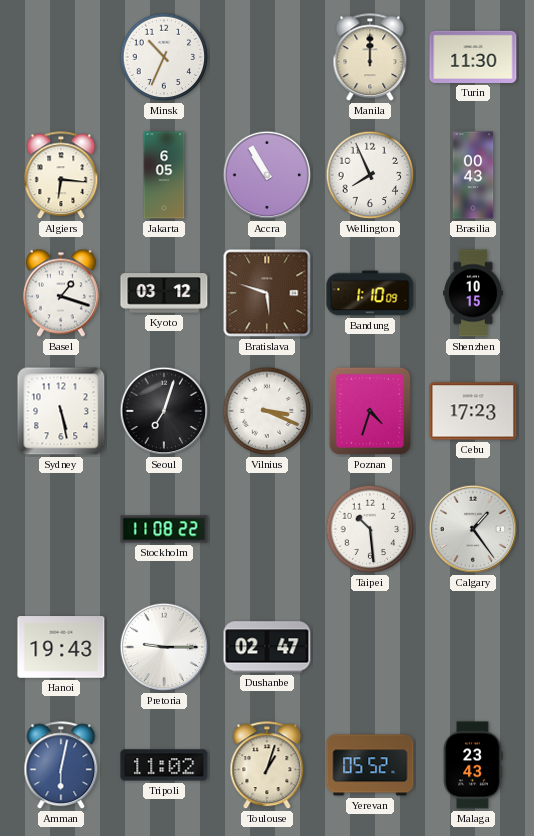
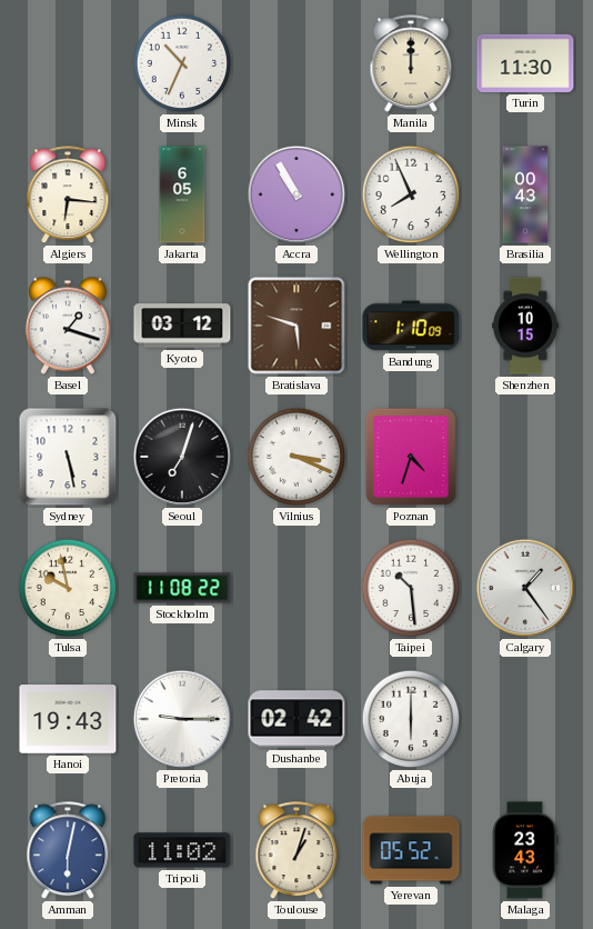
Cebu: 17:23 -> none (473, 411)
Tulsa: none -> 9:58 (68, 588)
Dushanbe: 02:47 -> 02:42 (296, 719)
Abuja: none -> 6:00 (411, 719)
